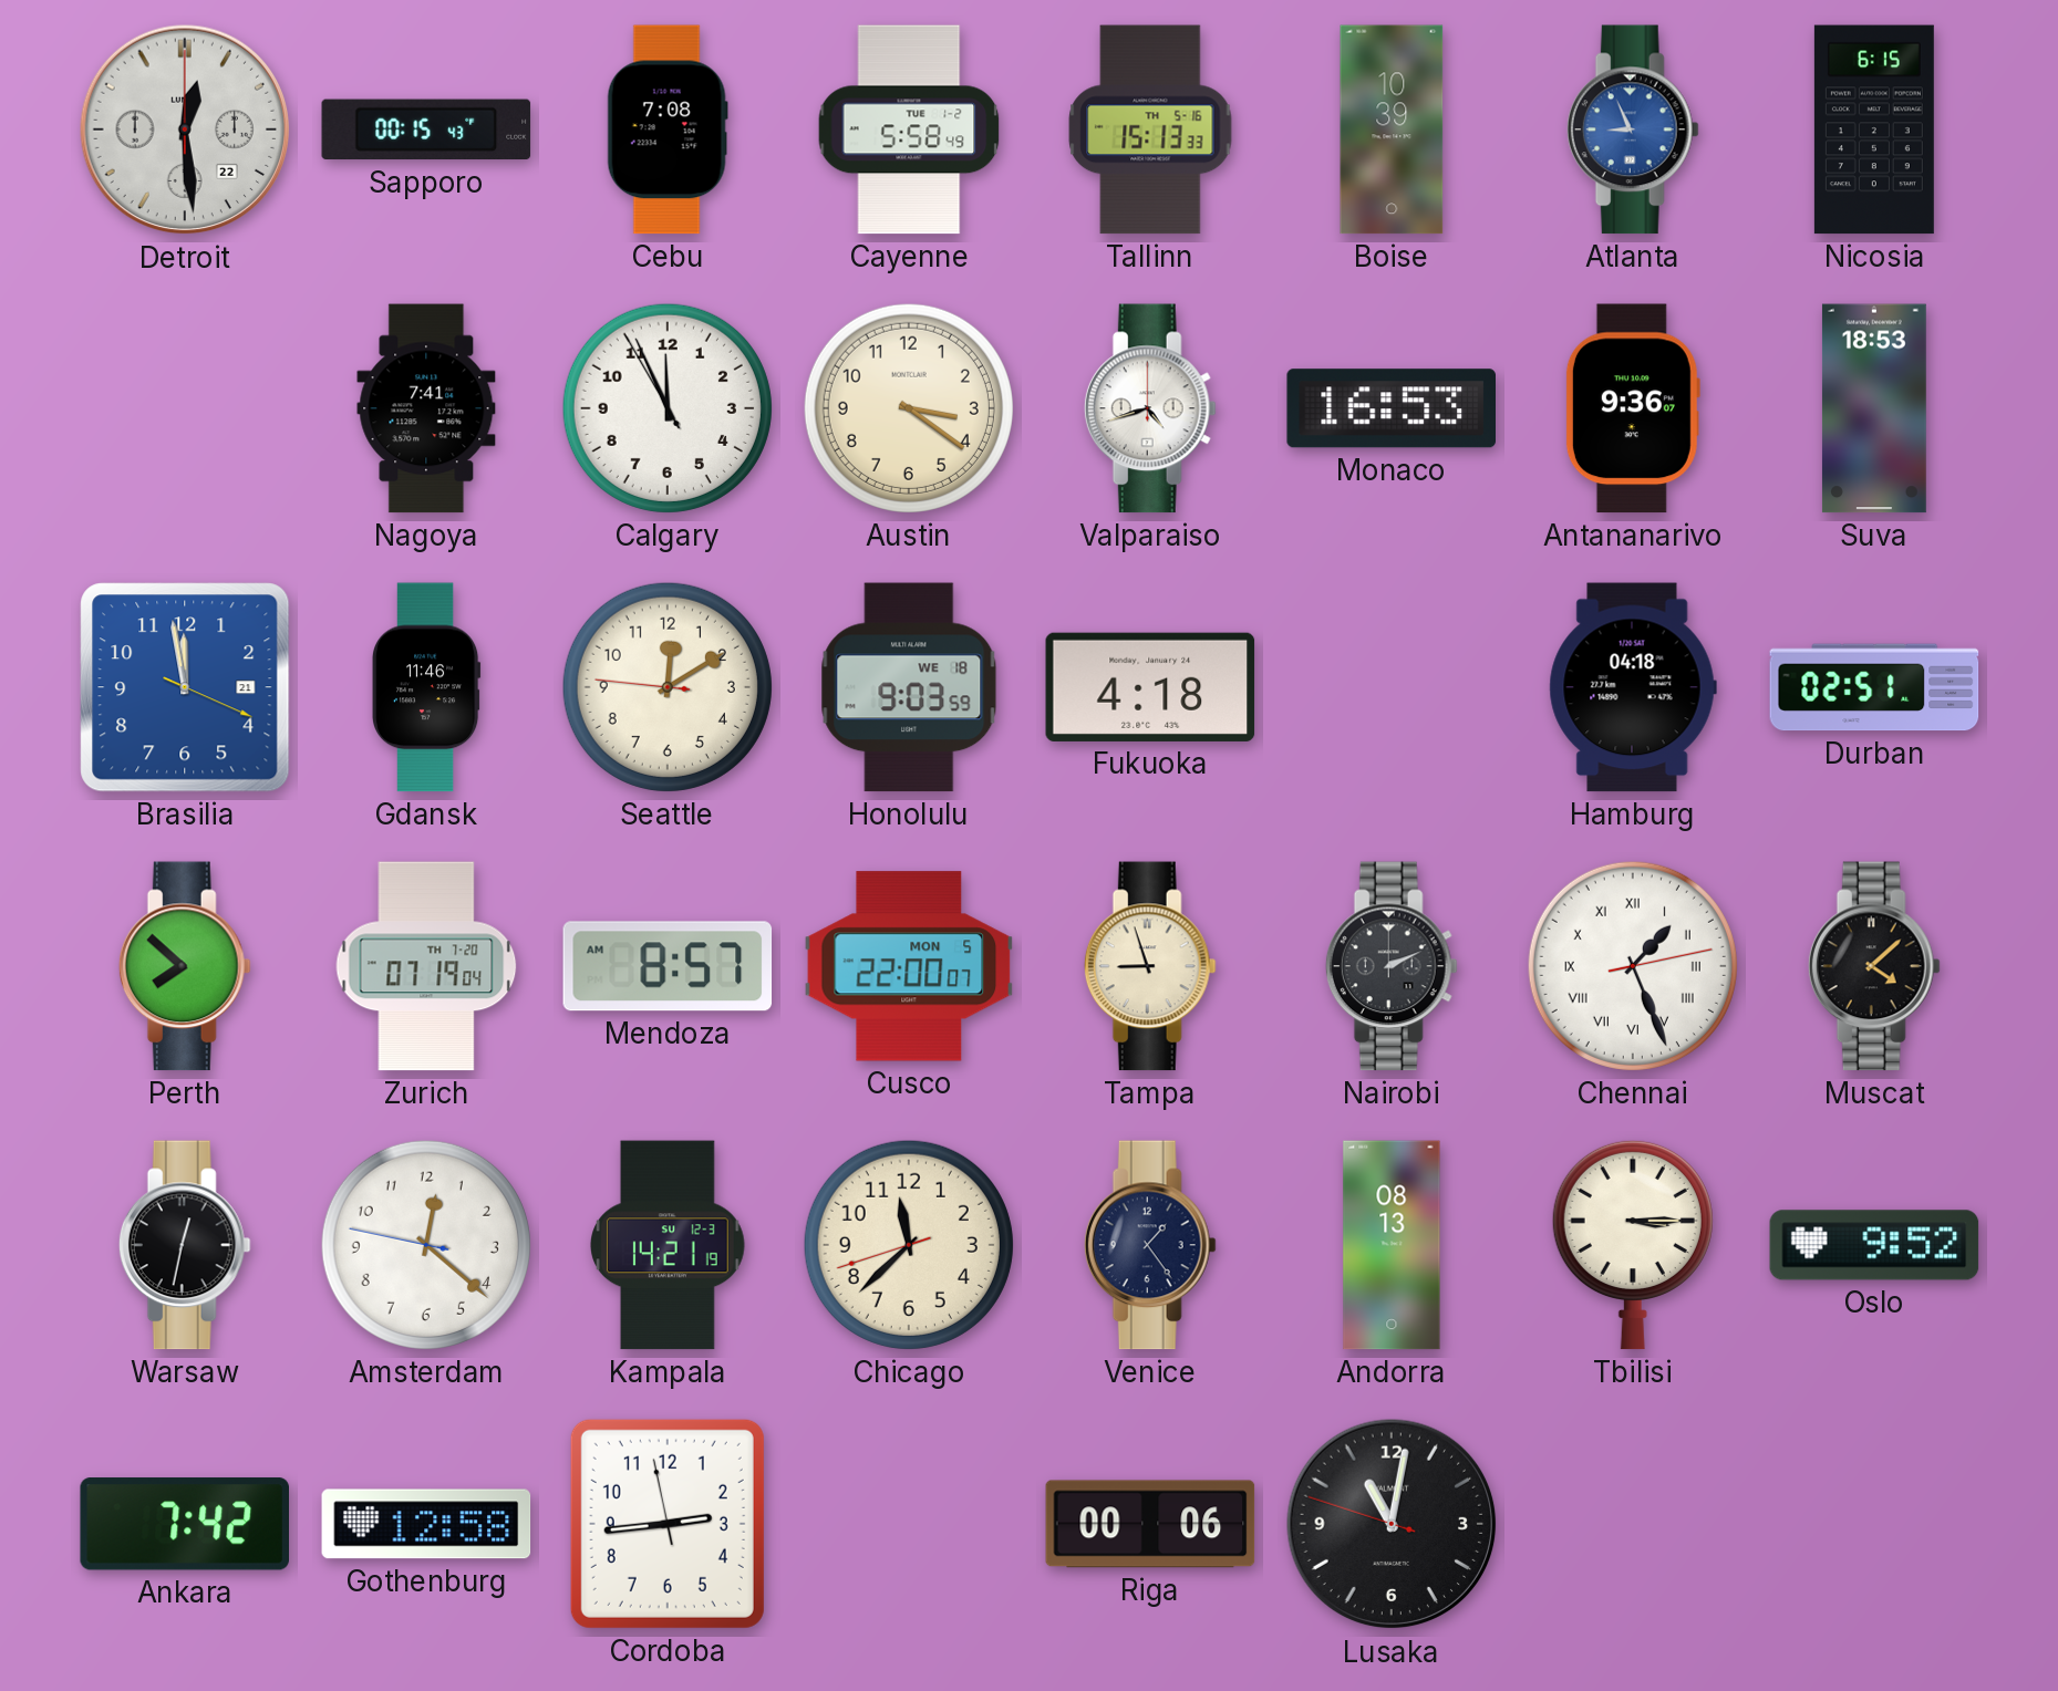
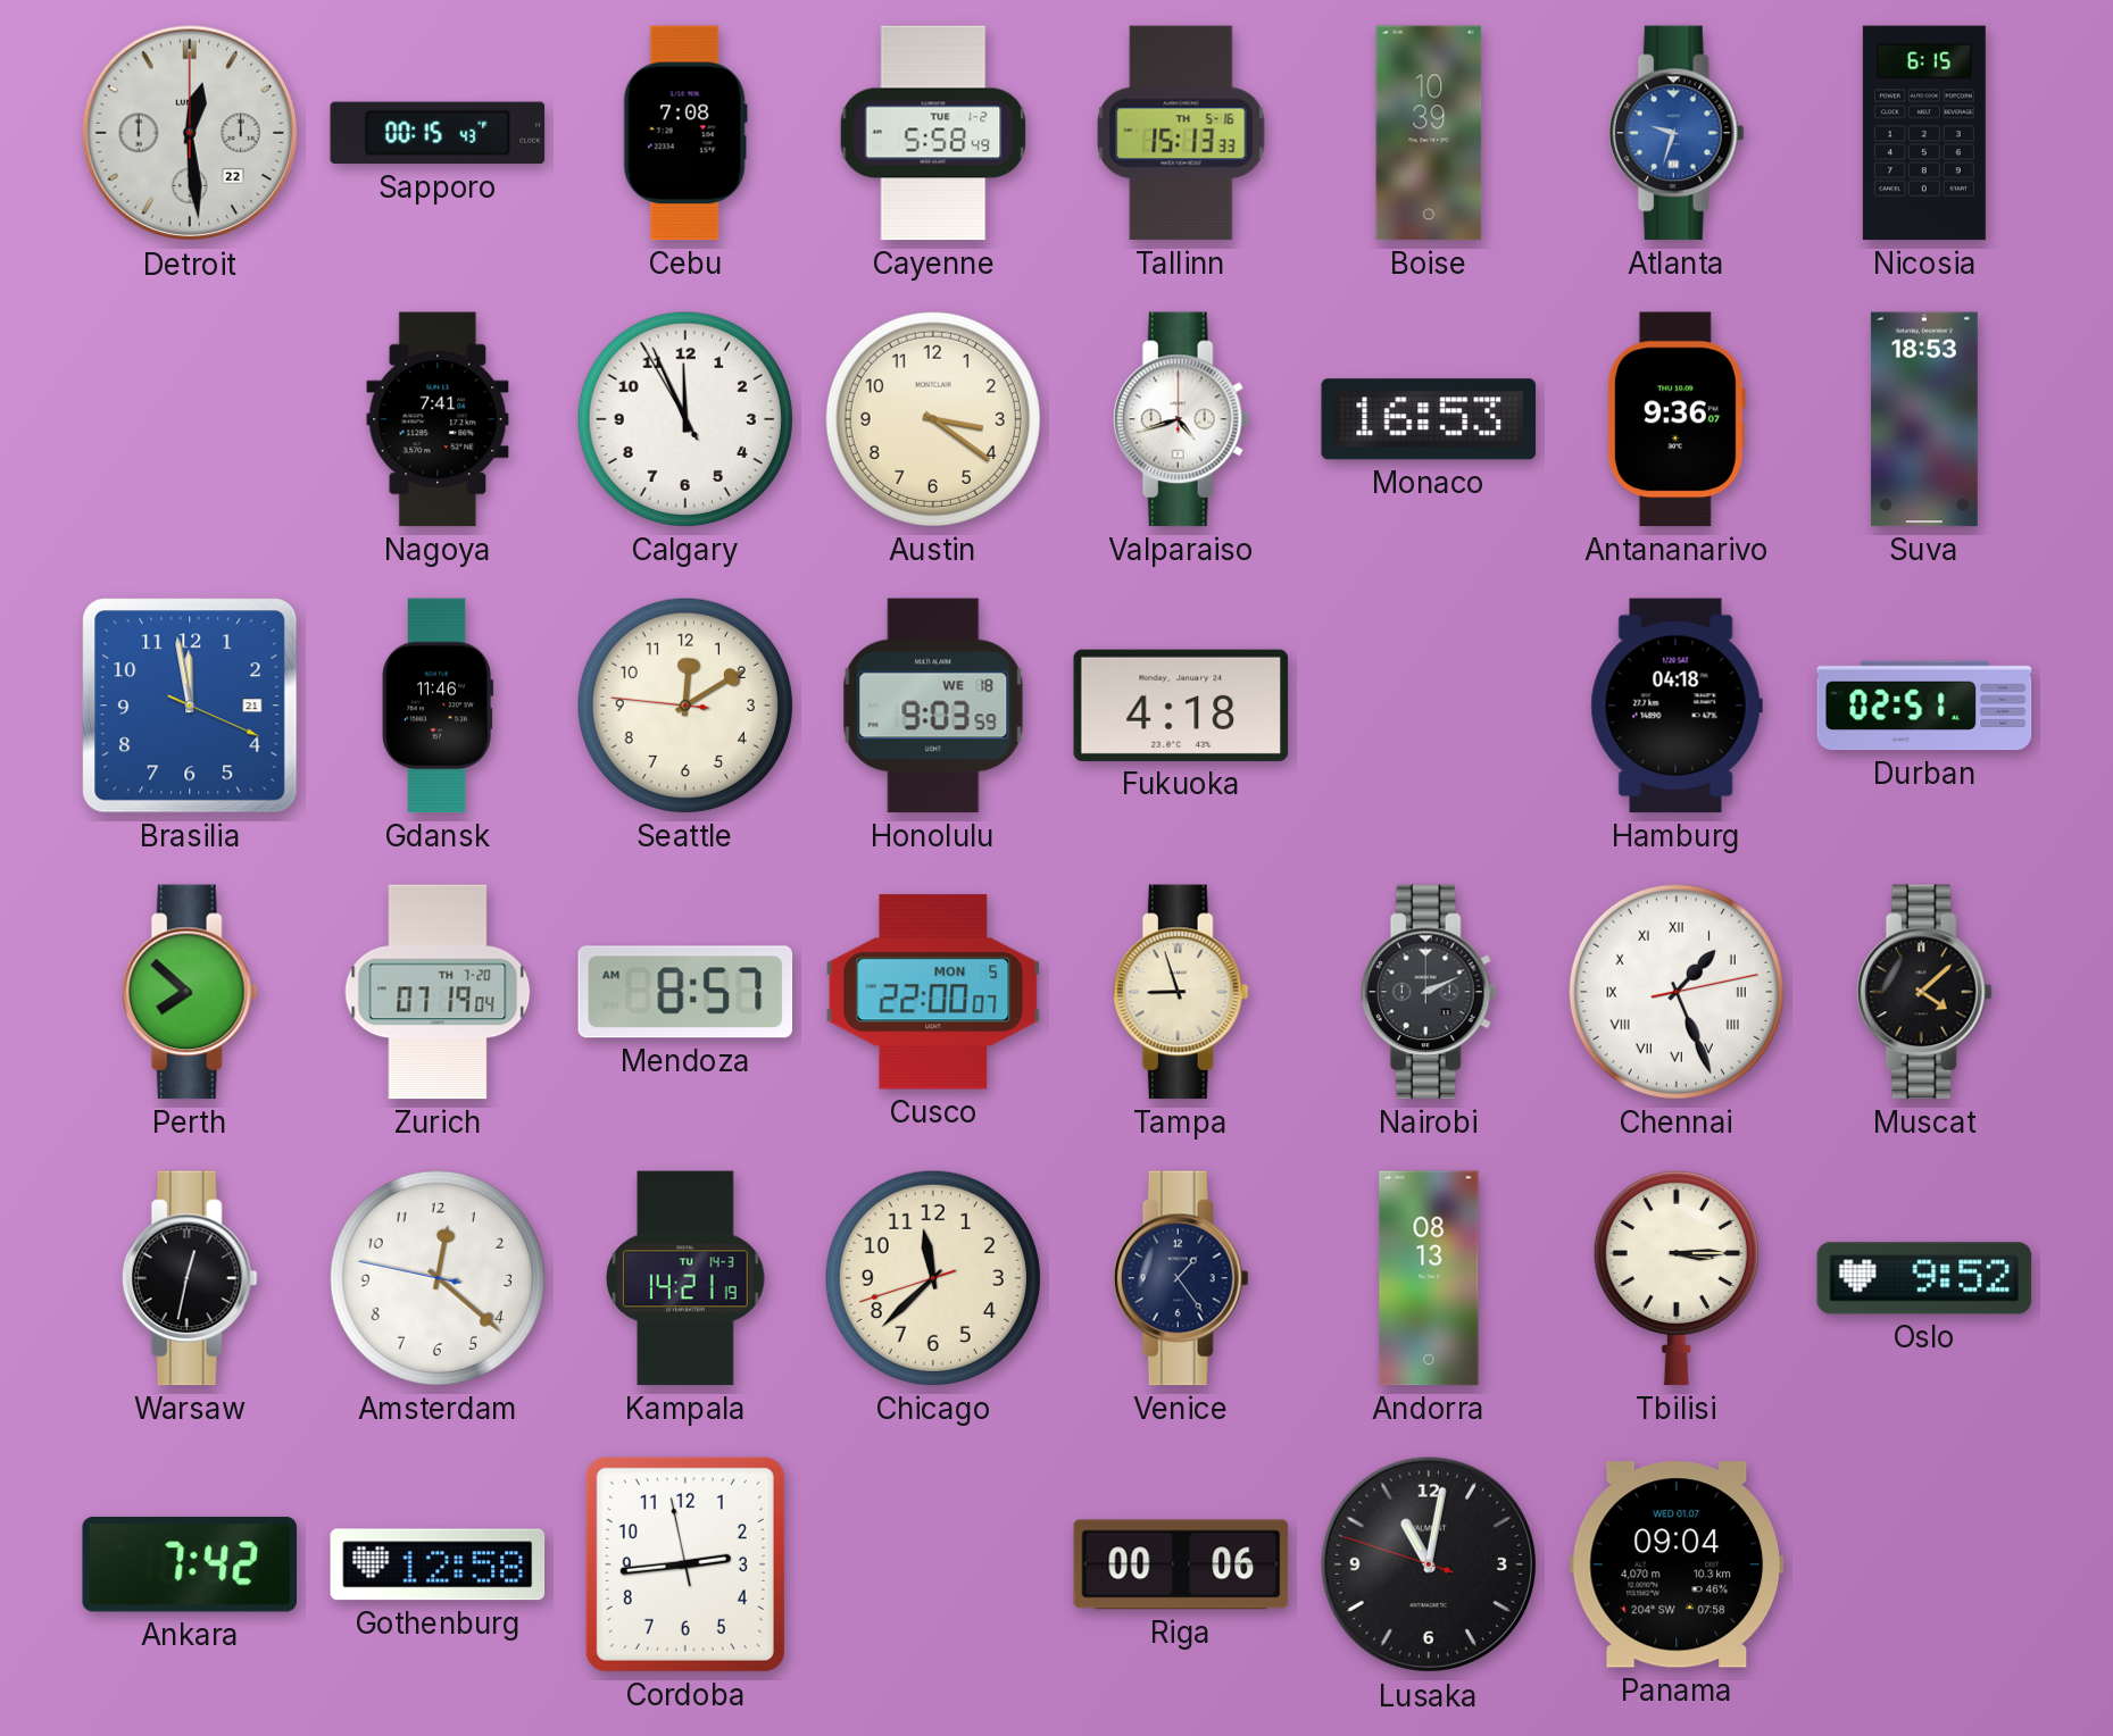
Atlanta: 8:56 -> 9:33 (1677, 133)
Kampala date: SU 12-3 -> TU 14-3 (687, 1278)
Panama: none -> 09:04 (1677, 1564)
